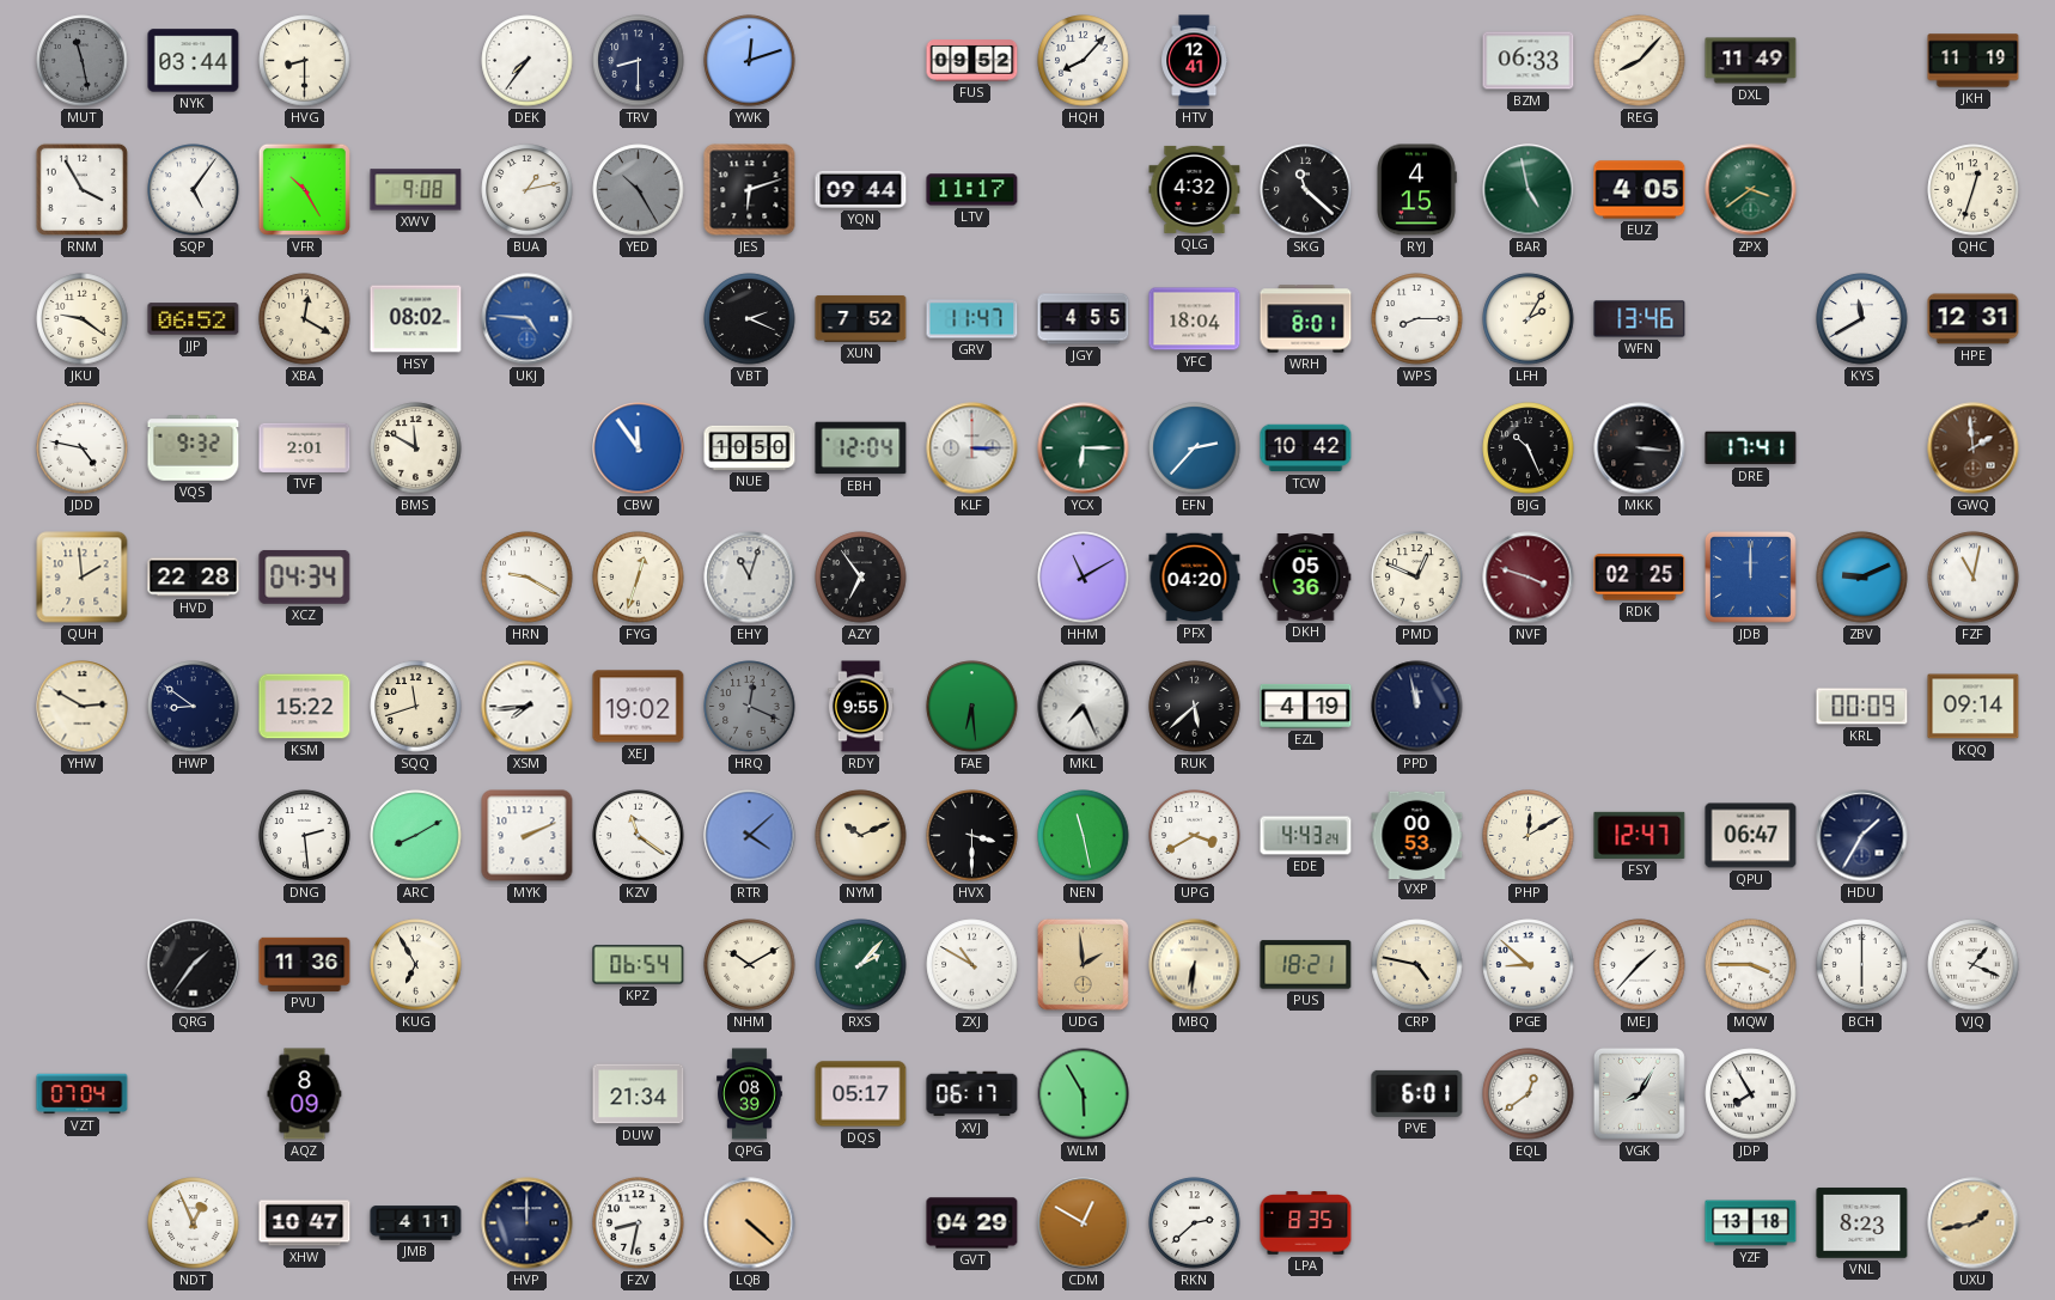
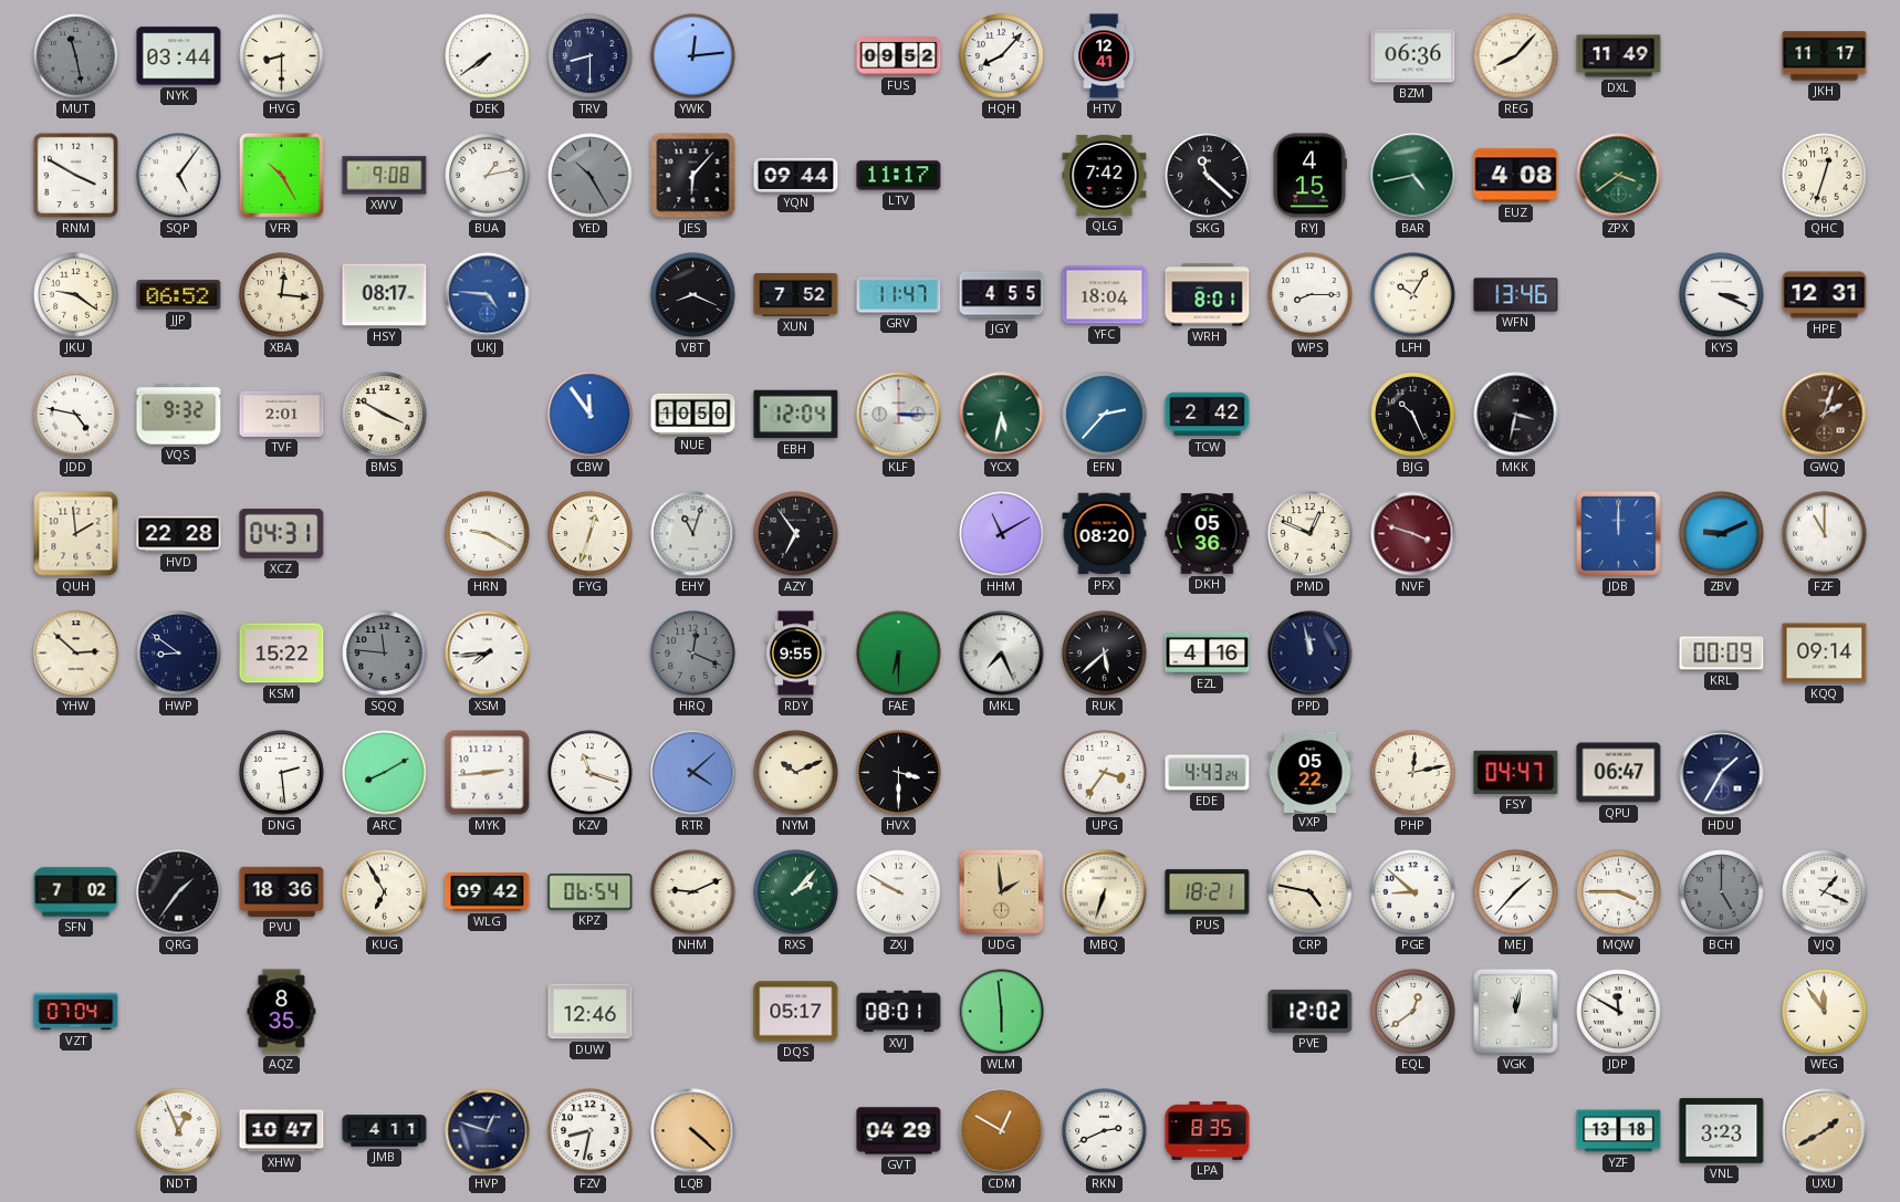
DEK: 7:36 -> 7:39 (488, 56)
YWK: 12:12 -> 12:14 (693, 56)
BZM: 06:33 -> 06:36 (1413, 56)
JKH: 11:19 -> 11:17 (1825, 56)
RNM: 3:55 -> 3:50 (75, 175)
JES: 6:12 -> 6:07 (693, 176)
QLG: 4:32 -> 7:42 (1105, 175)
BAR: 4:58 -> 4:43 (1413, 176)
EUZ: 4:05 -> 4:08 (1516, 176)
XBA: 12:20 -> 12:16 (282, 295)
HSY: 08:02 -> 08:17 (385, 295)
VBT: 2:19 -> 8:19 (693, 295)
LFH: 2:05 -> 10:05 (1413, 295)
KYS: 11:40 -> 3:19 (1722, 295)
BMS: 11:50 -> 3:50 (385, 415)
YCX: 6:15 -> 5:32 (1002, 415)
TCW: 10:42 -> 2:42 (1208, 415)
MKK: 3:16 -> 3:32 (1516, 415)
DRE: 17:41 -> none (1751, 448)
GWQ: 1:59 -> 2:03 (1825, 415)
XCZ: 04:34 -> 04:31 (282, 533)
PFX: 04:20 -> 08:20 (1105, 534)
RDK: 02:25 -> none (1640, 578)
FZF: 11:02 -> 11:00 (1825, 534)
YHW: 2:50 -> 2:52 (76, 654)
SQQ: 11:42 -> 11:46 (385, 654)
SQQ dial: cream -> grey (385, 654)
XEJ: 19:02 -> none (639, 707)
FAE: 6:29 -> 6:30 (899, 654)
EZL: 4:19 -> 4:16 (1208, 652)
MYK: 2:11 -> 2:44 (488, 773)
KZV: 11:21 -> 11:18 (591, 773)
NEN: 11:28 -> none (1084, 836)
UPG: 3:40 -> 3:36 (1105, 773)
VXP: 00:53 -> 05:22 (1311, 772)
PHP: 12:10 -> 12:13 (1413, 773)
FSY: 12:47 -> 04:47 (1516, 772)
SFN: none -> 7:02 (76, 892)
PVU: 11:36 -> 18:36 (282, 891)
WLG: none -> 09:42 (488, 892)
NHM: 10:10 -> 9:11 (693, 892)
ZXJ: 10:50 -> 9:50 (899, 892)
MBQ: 6:31 -> 6:33 (1105, 892)
BCH: 6:00 -> 5:00 (1722, 892)
BCH dial: white -> grey (1722, 892)
AQZ: 8:09 -> 8:35 (282, 1012)
DUW: 21:34 -> 12:46 (591, 1012)
QPG: 08:39 -> none (750, 1094)
XVJ: 06:17 -> 08:01 (899, 1012)
WLM: 5:55 -> 5:59 (1002, 1012)
PVE: 6:01 -> 12:02 (1311, 1011)
VGK: 8:05 -> 12:02 (1516, 1012)
JDP: 7:55 -> 11:50 (1619, 1012)
WEG: none -> 11:54 (1825, 1012)
HVP: 12:00 -> 12:48 (488, 1131)
RKN: 2:38 -> 2:41 (1105, 1131)
VNL: 8:23 -> 3:23 (1722, 1131)
UXU: 1:43 -> 1:40 (1825, 1131)
